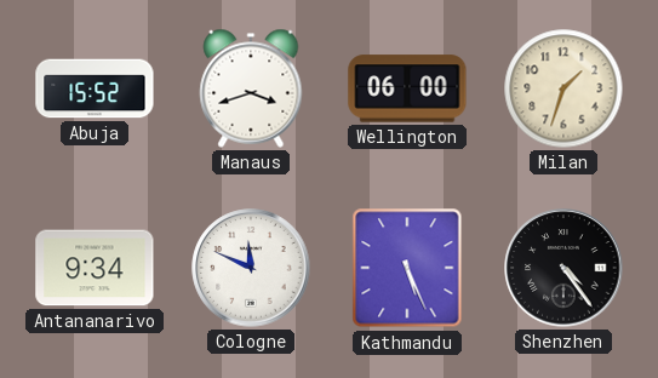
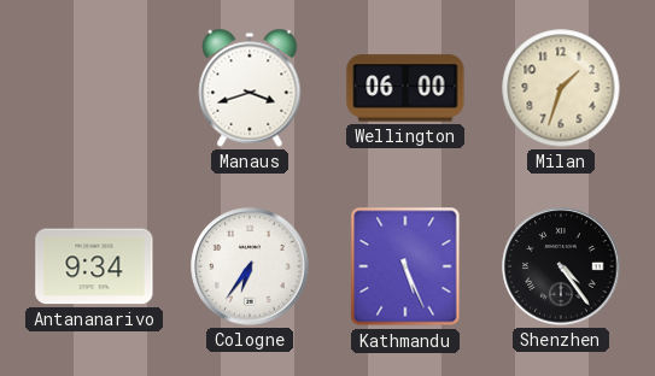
Abuja: 15:52 -> none (95, 88)
Cologne: 11:49 -> 6:36 (250, 266)
